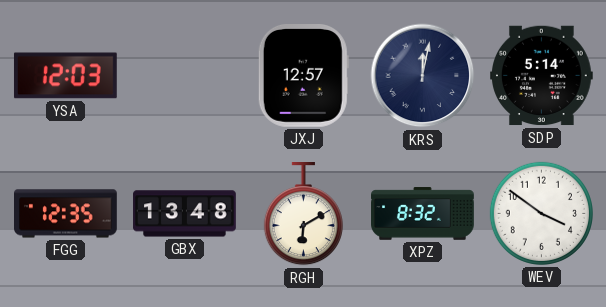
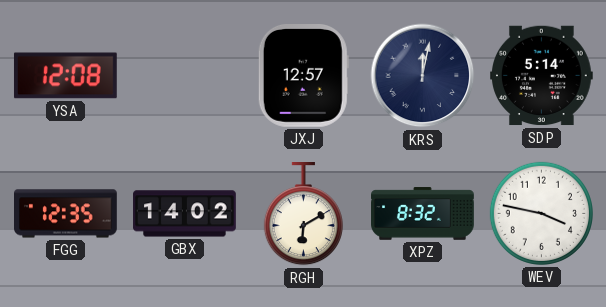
YSA: 12:03 -> 12:08 (65, 76)
GBX: 13:48 -> 14:02 (185, 214)
WEV: 3:51 -> 3:47 (541, 213)
